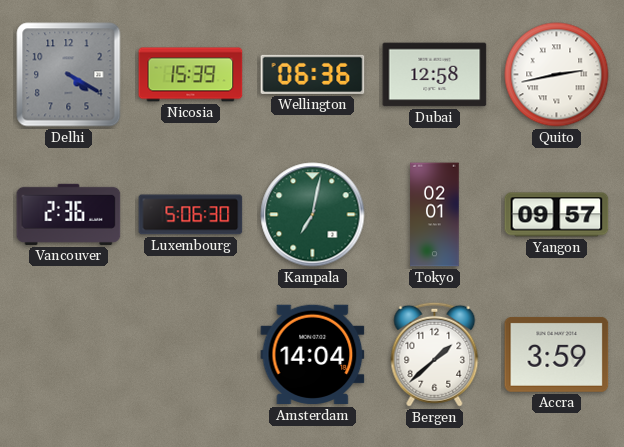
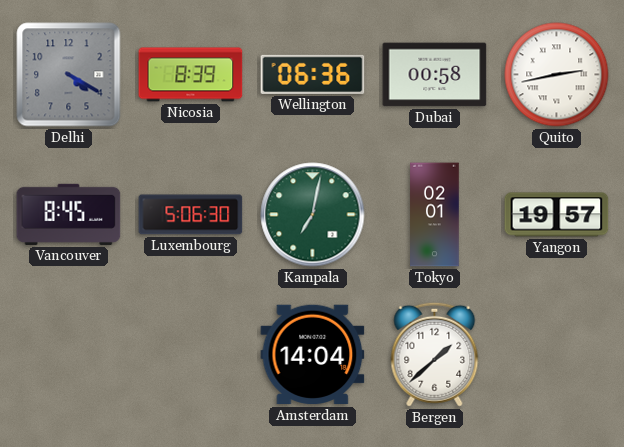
Nicosia: 15:39 -> 8:39 (191, 75)
Dubai: 12:58 -> 00:58 (435, 75)
Vancouver: 2:36 -> 8:45 (69, 214)
Yangon: 09:57 -> 19:57 (557, 215)
Accra: 3:59 -> none (557, 354)
